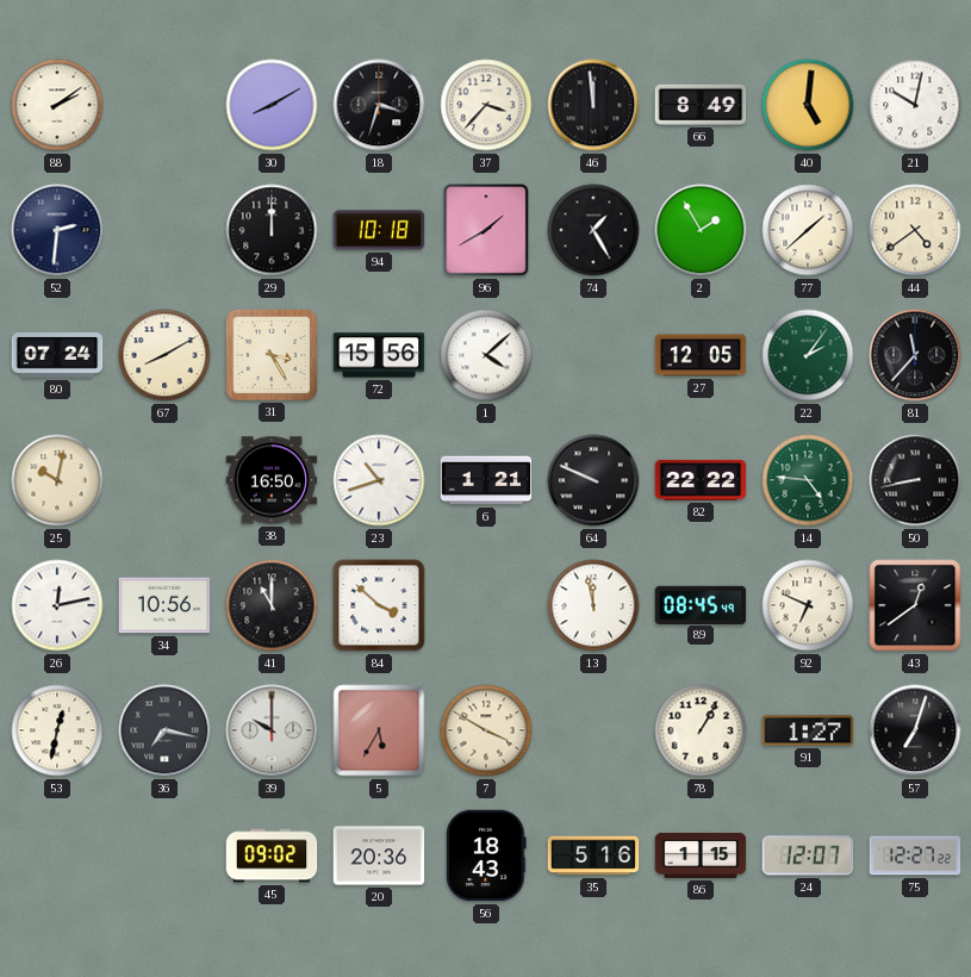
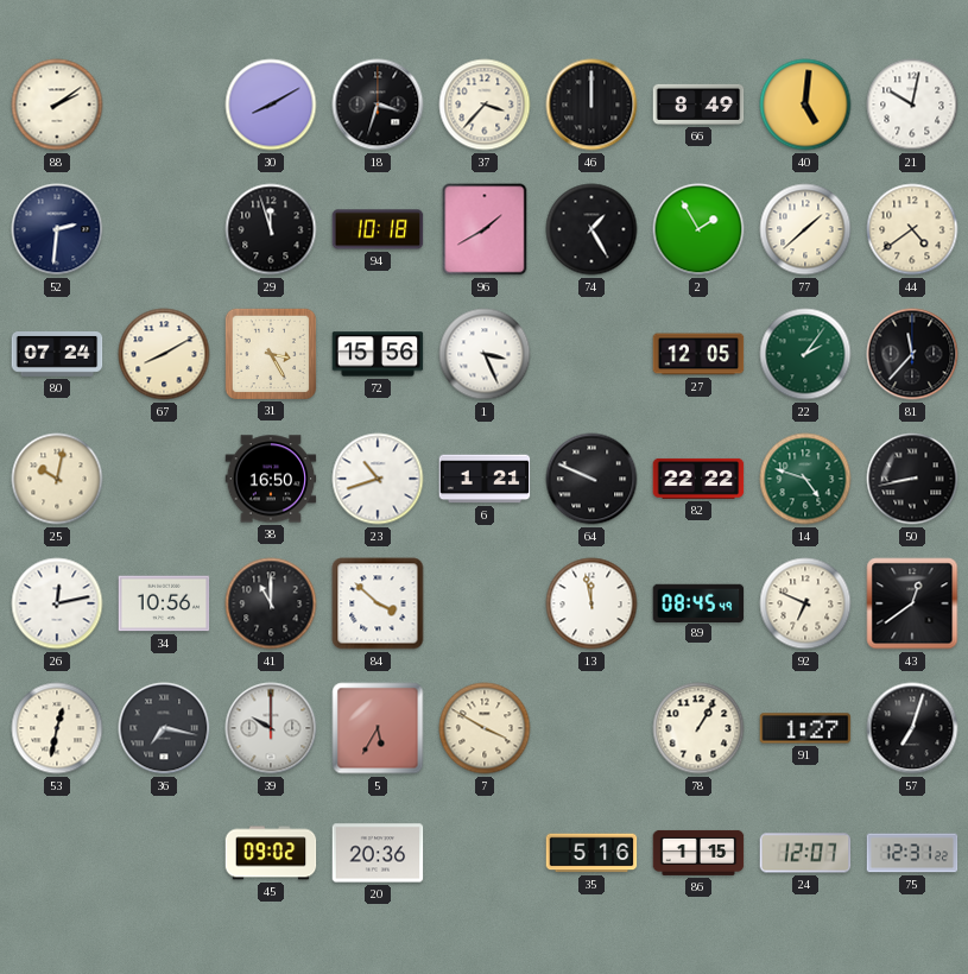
46: 11:59 -> 12:00 (591, 105)
29: 12:00 -> 11:57 (271, 229)
1: 4:08 -> 3:26 (485, 354)
14: 4:46 -> 4:48 (805, 479)
56: 18:43 -> none (486, 855)
75: 12:27 -> 12:31 (912, 853)
